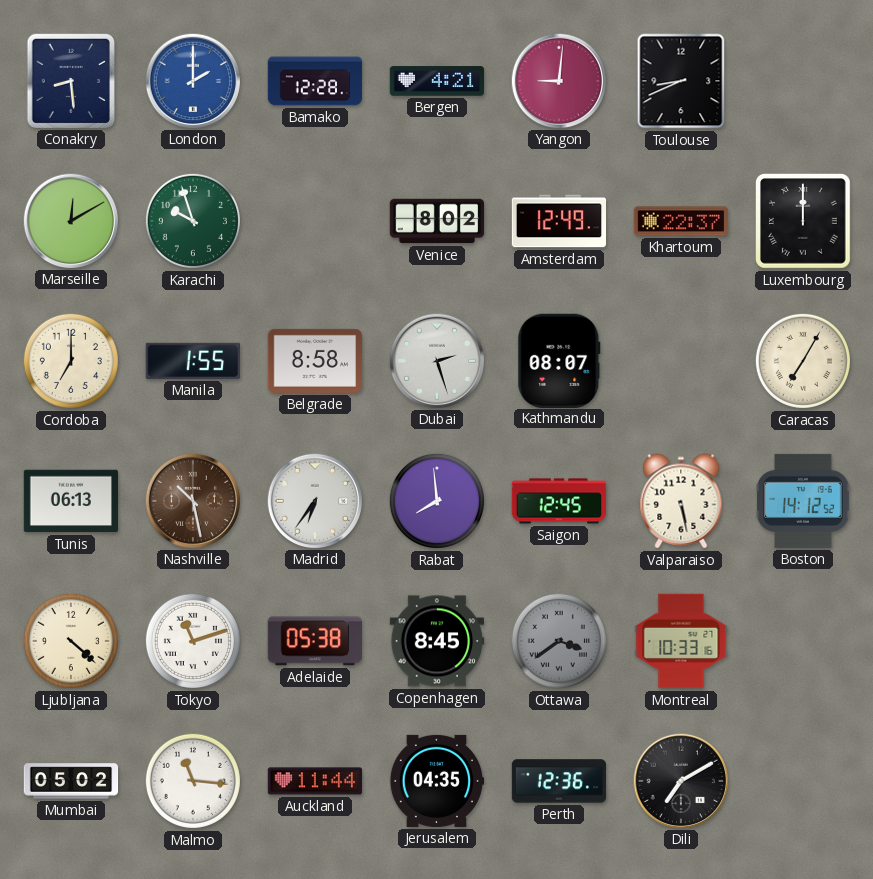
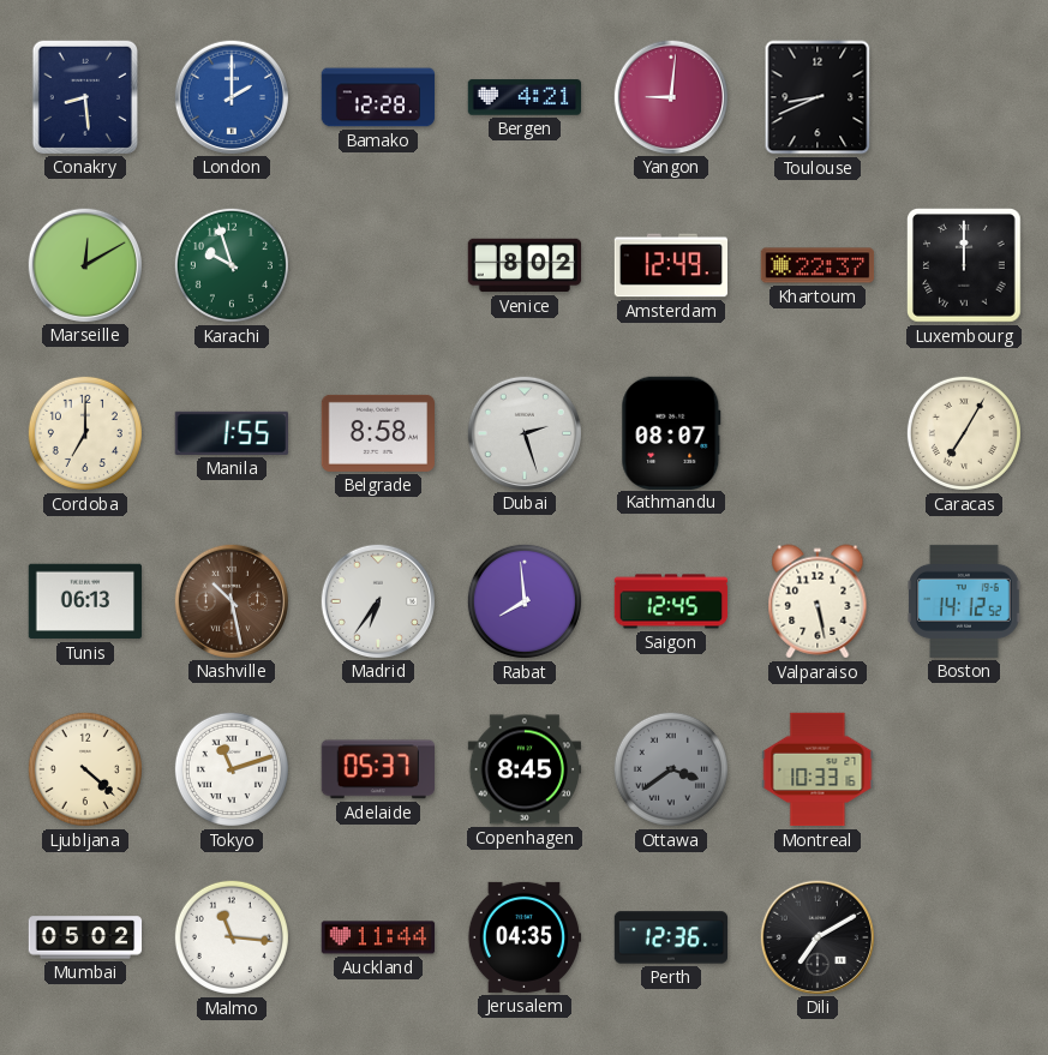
Adelaide: 05:38 -> 05:37 (377, 769)
